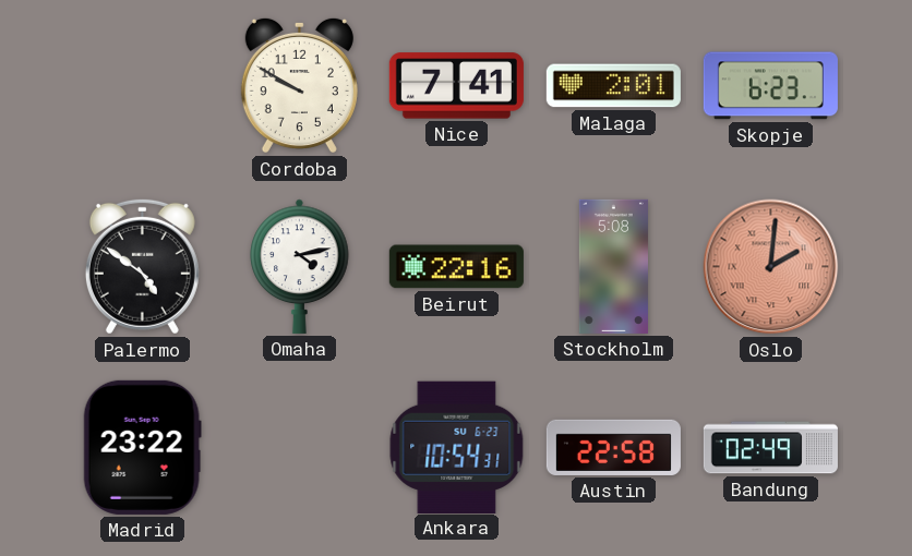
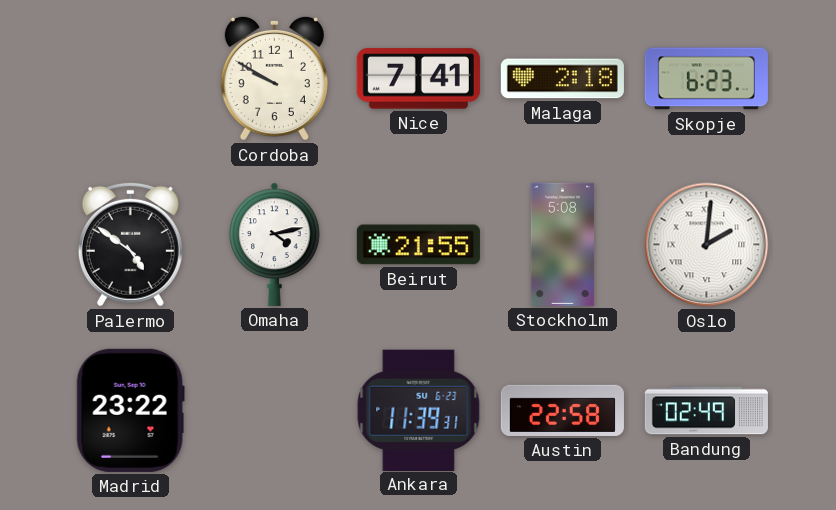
Malaga: 2:01 -> 2:18 (562, 79)
Beirut: 22:16 -> 21:55 (418, 245)
Oslo dial: salmon -> white (707, 245)
Ankara: 10:54 -> 11:39 (419, 410)
